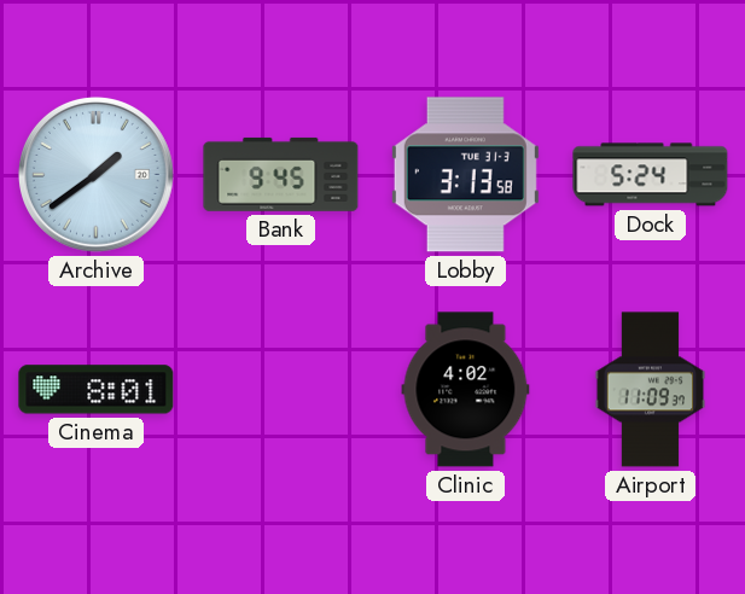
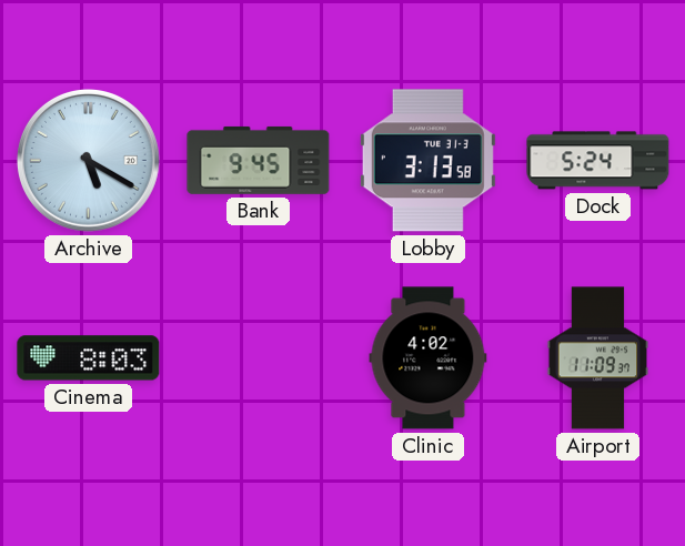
Archive: 1:39 -> 5:20 (88, 160)
Cinema: 8:01 -> 8:03 (89, 358)
